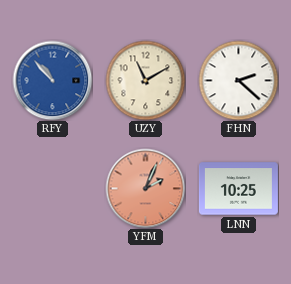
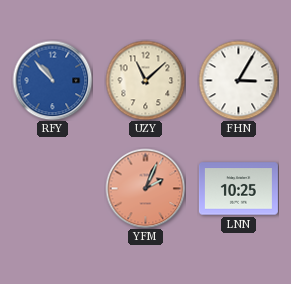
UZY: 11:10 -> 11:08 (145, 80)
FHN: 2:22 -> 3:05 (238, 80)
